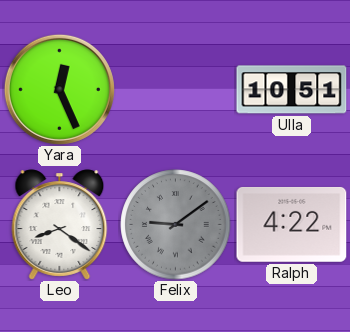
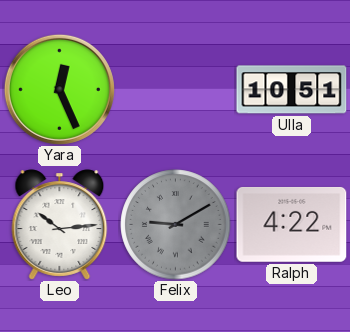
Leo: 8:21 -> 10:14 (60, 225)
Felix: 9:09 -> 9:10 (176, 225)
